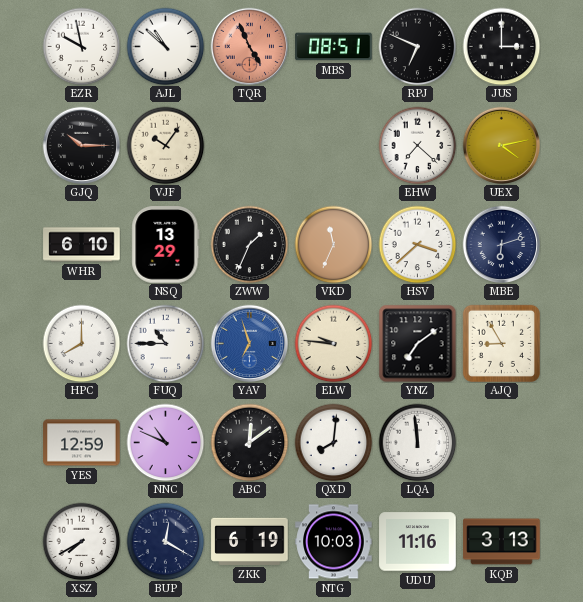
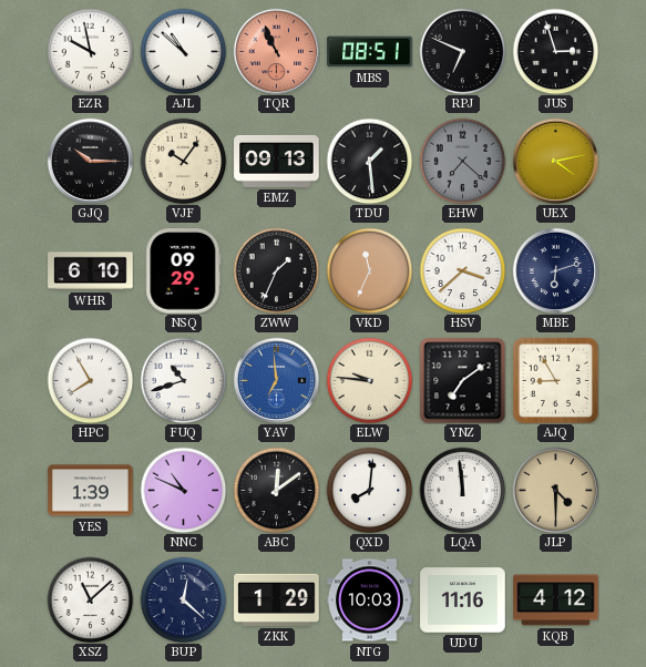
TQR: 4:56 -> 10:56 (276, 51)
JUS: 3:00 -> 2:57 (555, 51)
EMZ: none -> 09:13 (277, 161)
TDU: none -> 1:29 (369, 161)
EHW dial: white -> grey (462, 161)
NSQ: 13:29 -> 09:29 (184, 271)
HPC: 8:00 -> 7:55 (90, 380)
FUQ: 10:45 -> 10:42 (183, 380)
YAV: 6:57 -> 6:59 (276, 380)
YES: 12:59 -> 1:39 (91, 491)
JLP: none -> 4:30 (555, 490)
XSZ: 7:40 -> 11:08 (90, 599)
BUP: 12:20 -> 12:22 (183, 599)
ZKK: 6:19 -> 1:29 (277, 599)
KQB: 3:13 -> 4:12 (556, 601)
